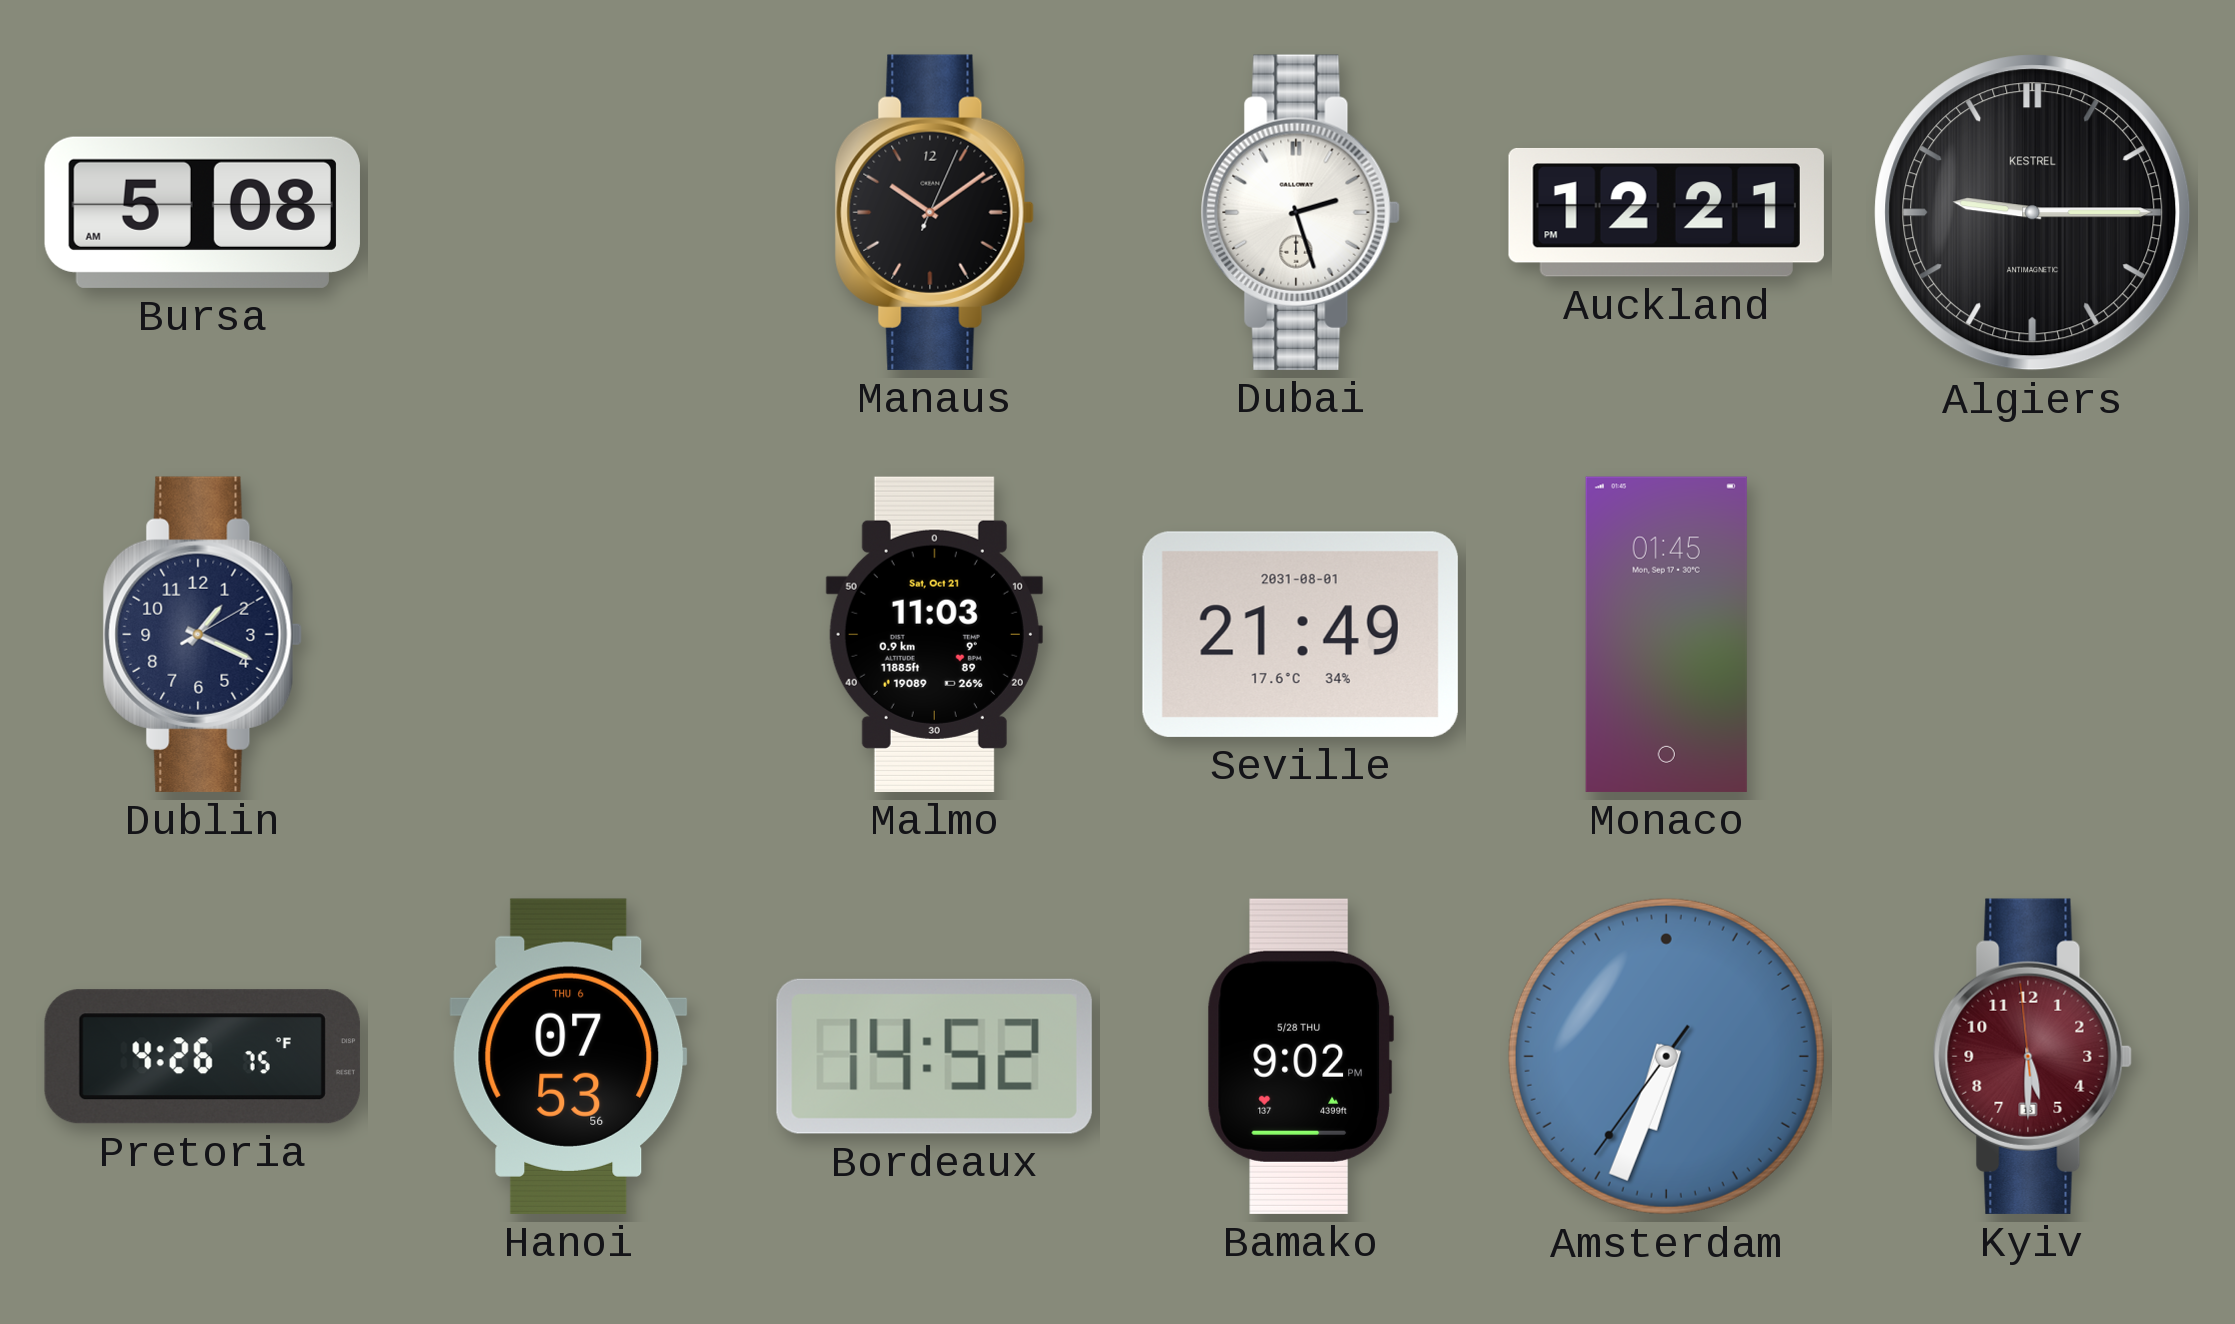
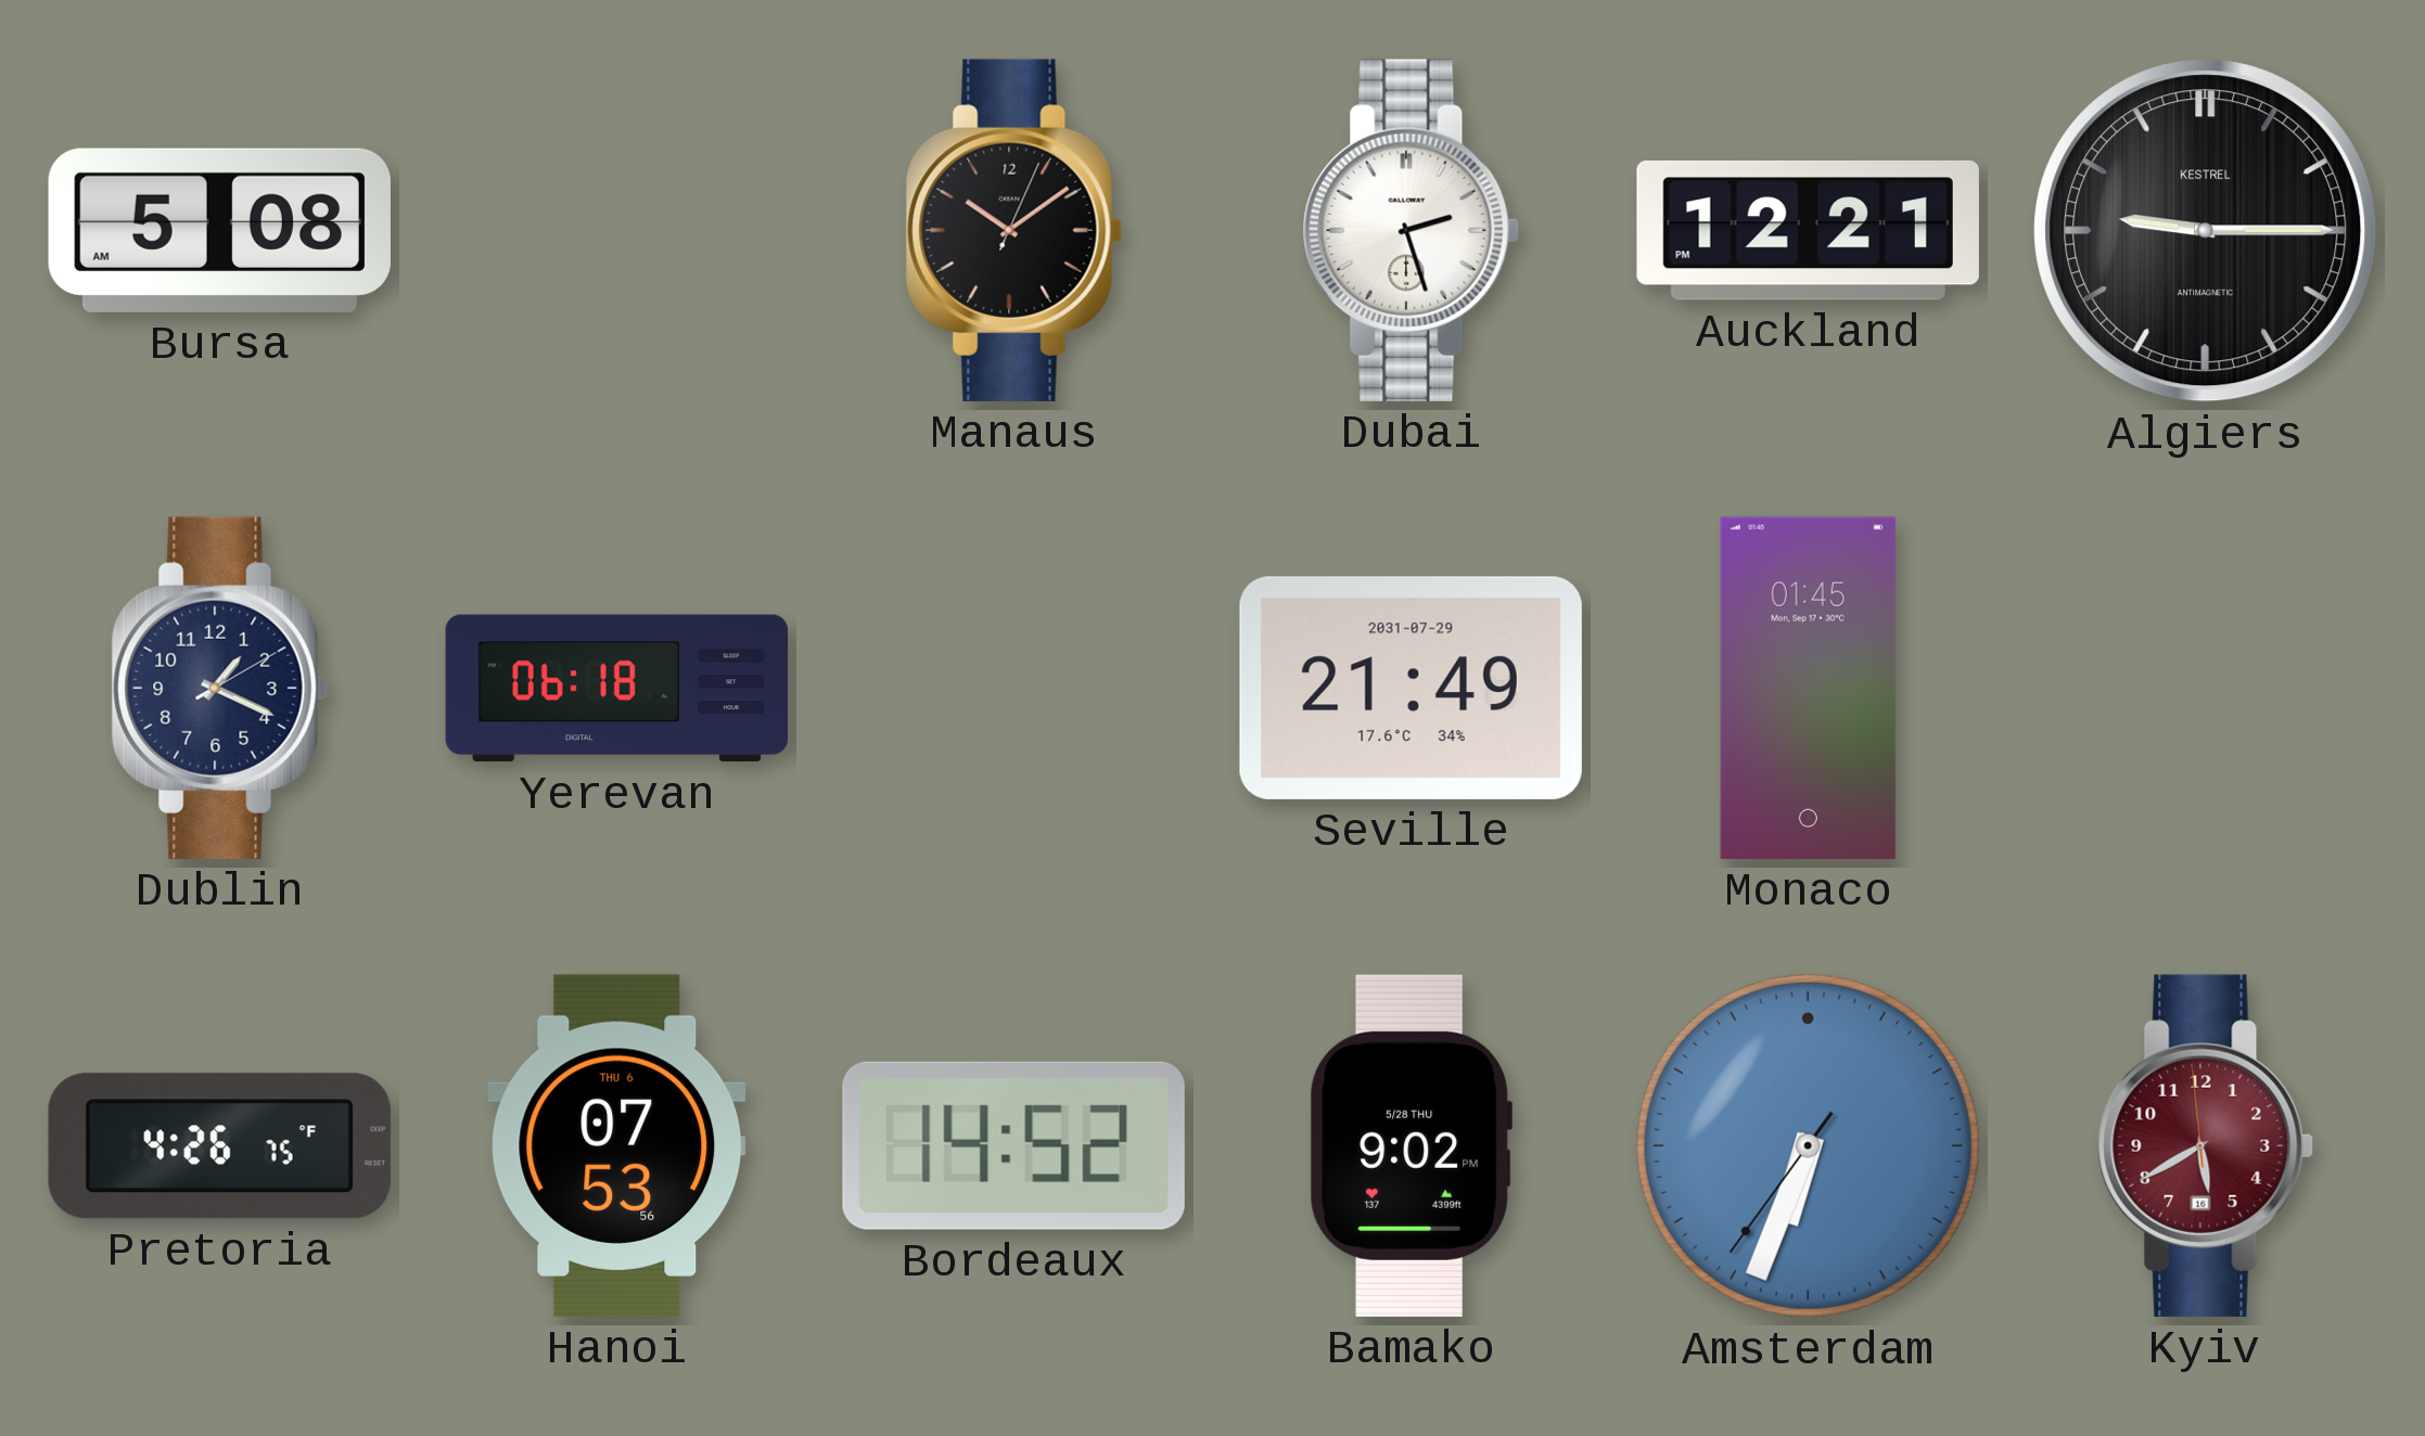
Yerevan: none -> 06:18 (616, 689)
Malmo: 11:03 -> none (934, 634)
Seville date: 2031-08-01 -> 2031-07-29 (1411, 688)
Kyiv: 5:29 -> 5:39 (2205, 1145)
